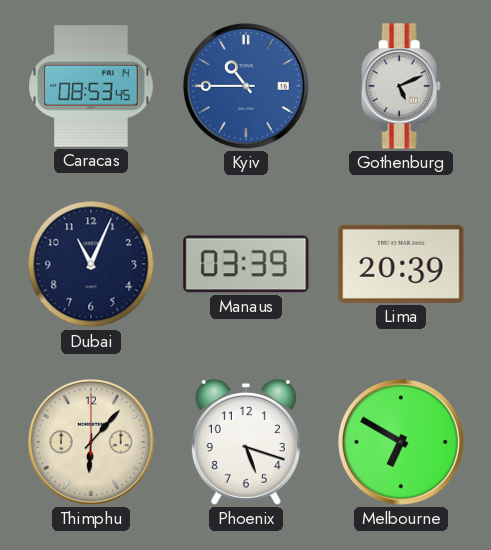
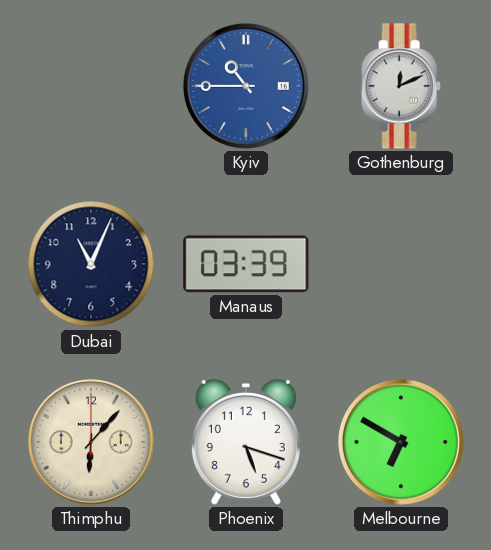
Caracas: 08:53 -> none (91, 86)
Gothenburg: 5:11 -> 12:11 (401, 86)
Lima: 20:39 -> none (401, 264)
